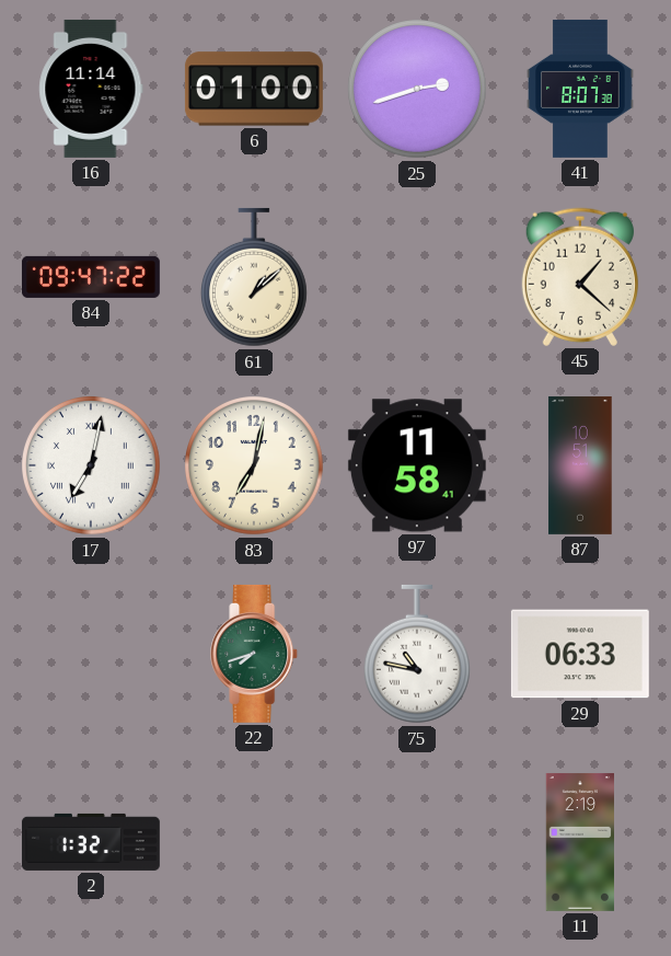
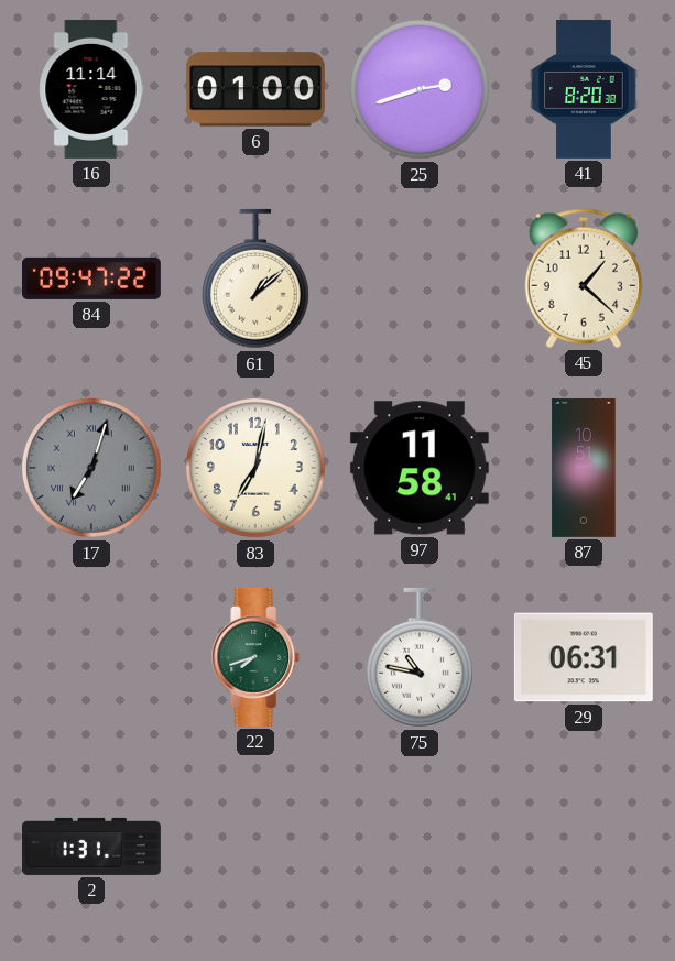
41: 8:07 -> 8:20 (584, 89)
17: 7:02 -> 7:03 (92, 469)
17 dial: white -> grey (92, 469)
29: 06:33 -> 06:31 (584, 657)
2: 1:32 -> 1:31 (91, 847)
11: 2:19 -> none (579, 842)
